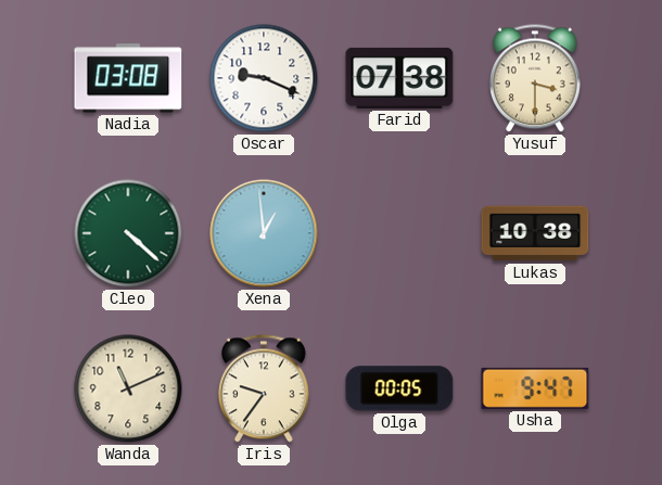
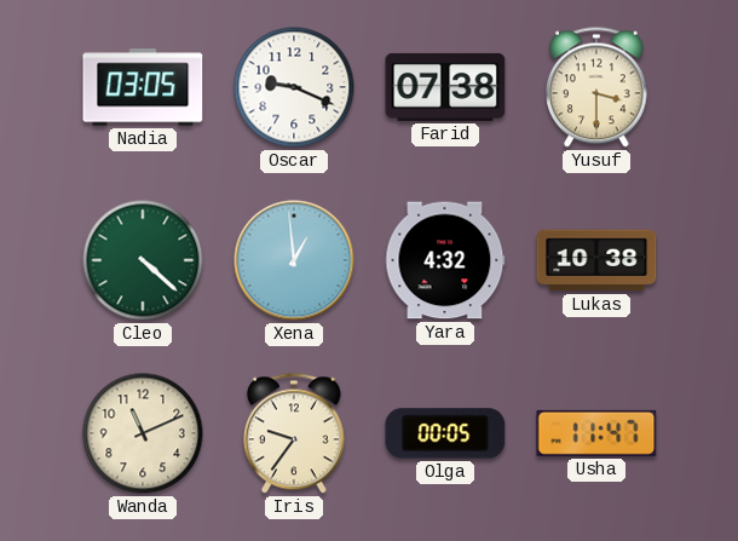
Nadia: 03:08 -> 03:05 (143, 87)
Yara: none -> 4:32 (445, 260)
Usha: 9:47 -> 11:47 (596, 433)
